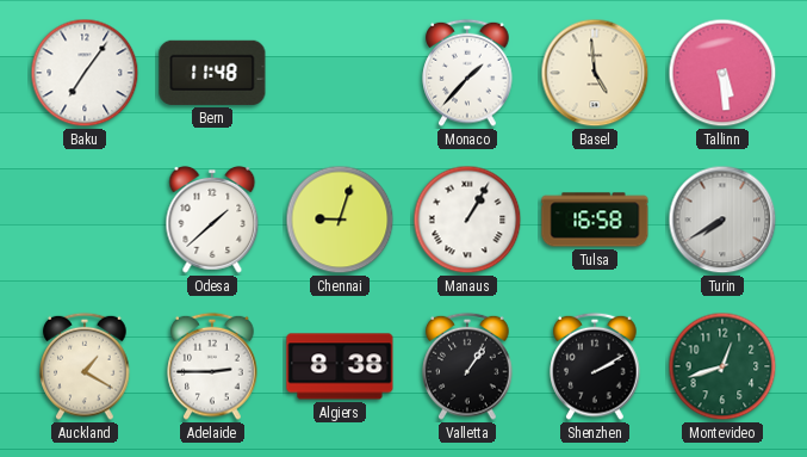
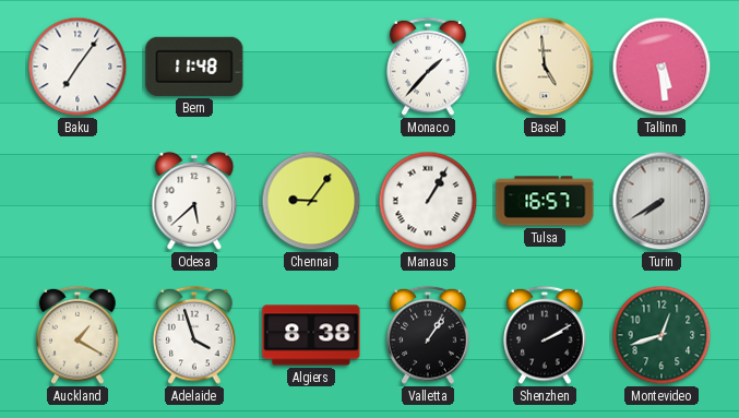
Odesa: 1:38 -> 5:38 (194, 201)
Chennai: 9:03 -> 9:06 (311, 201)
Tulsa: 16:58 -> 16:57 (545, 201)
Adelaide: 2:45 -> 3:57 (194, 335)
